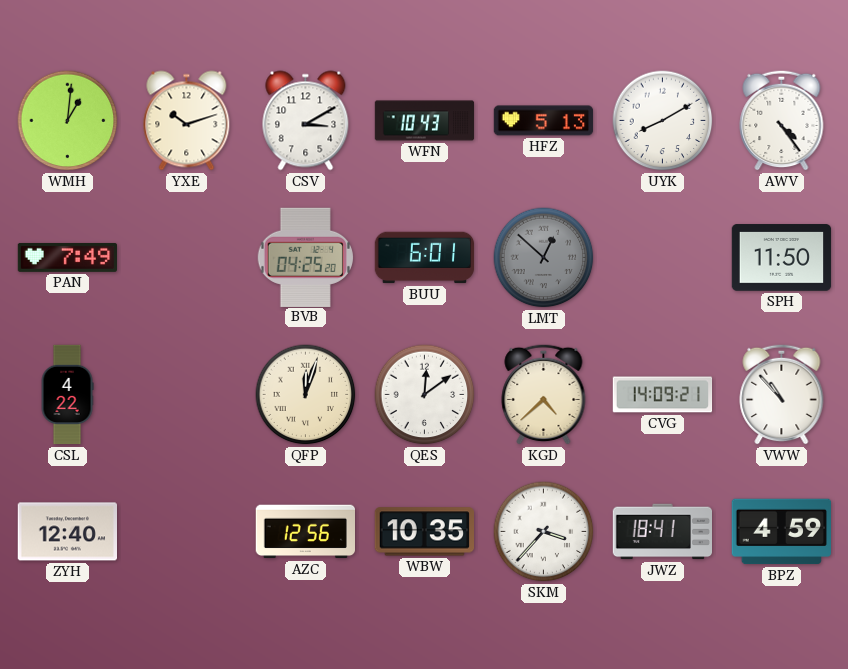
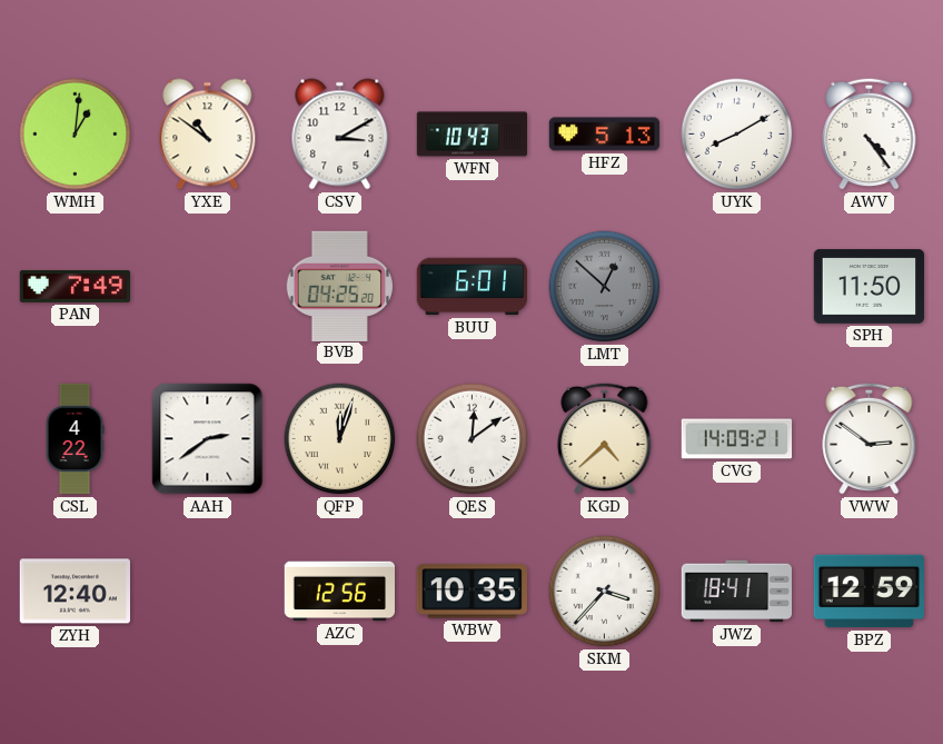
YXE: 10:12 -> 10:51 (208, 135)
AAH: none -> 2:39 (208, 439)
VWW: 10:53 -> 2:51 (870, 438)
BPZ: 4:59 -> 12:59 (868, 592)
